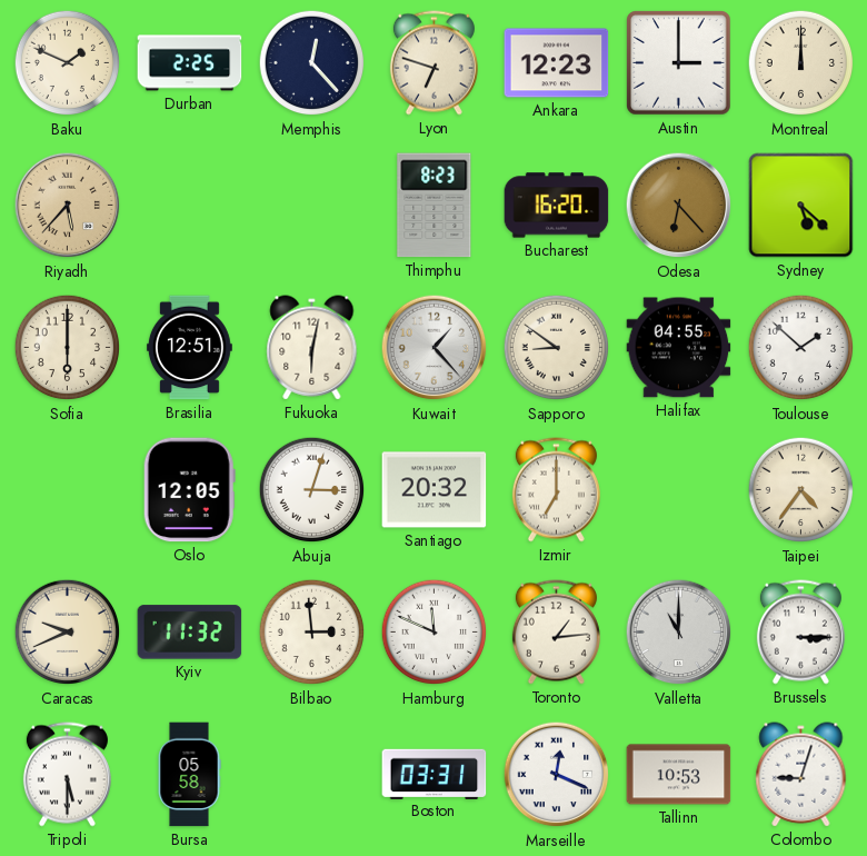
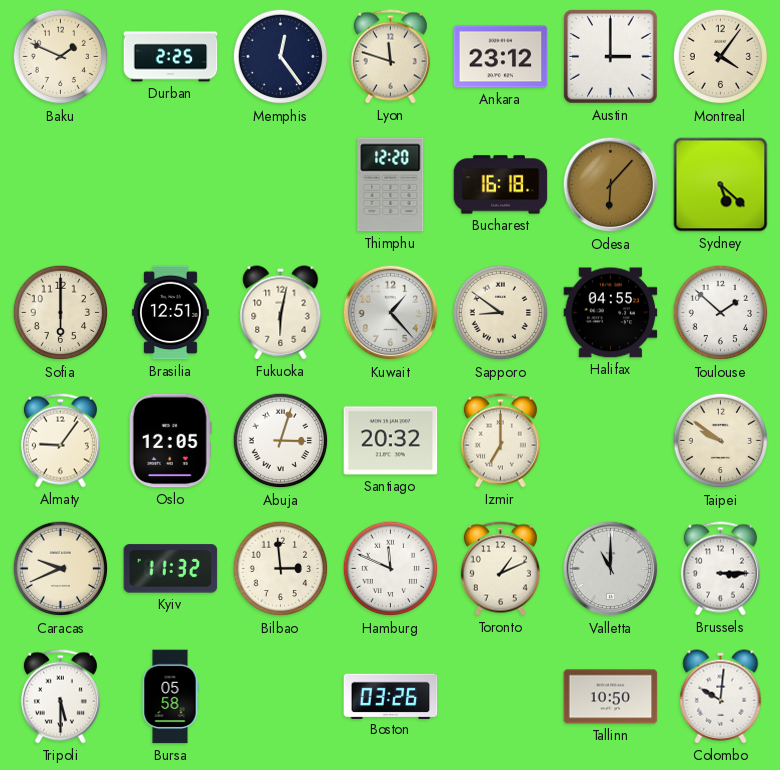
Memphis: 12:23 -> 12:24 (281, 57)
Lyon: 6:48 -> 11:48 (390, 57)
Ankara: 12:23 -> 23:12 (501, 57)
Montreal: 12:00 -> 4:06 (721, 57)
Riyadh: 5:37 -> none (68, 206)
Thimphu: 8:23 -> 12:20 (391, 185)
Bucharest: 16:20 -> 16:18 (501, 185)
Odesa: 6:23 -> 6:07 (611, 185)
Almaty: none -> 9:06 (60, 441)
Taipei: 4:36 -> 9:51 (721, 441)
Toronto: 1:14 -> 1:11 (500, 569)
Boston: 03:31 -> 03:26 (391, 696)
Marseille: 12:19 -> none (557, 775)
Tallinn: 10:53 -> 10:50 (611, 697)
Colombo: 9:03 -> 10:01 (721, 697)
